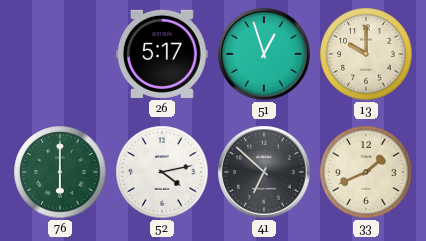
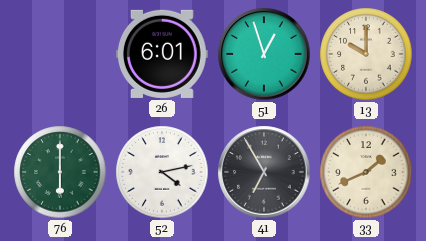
26: 5:17 -> 6:01 (162, 54)
41: 6:52 -> 6:55 (264, 172)
